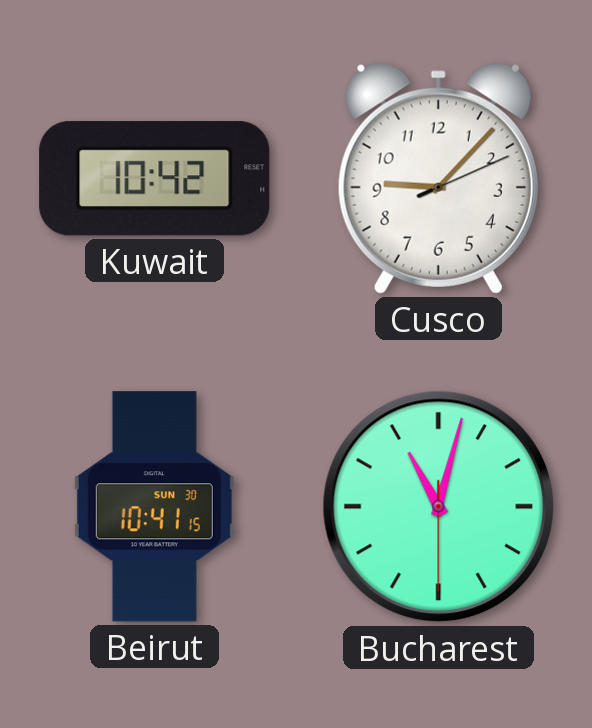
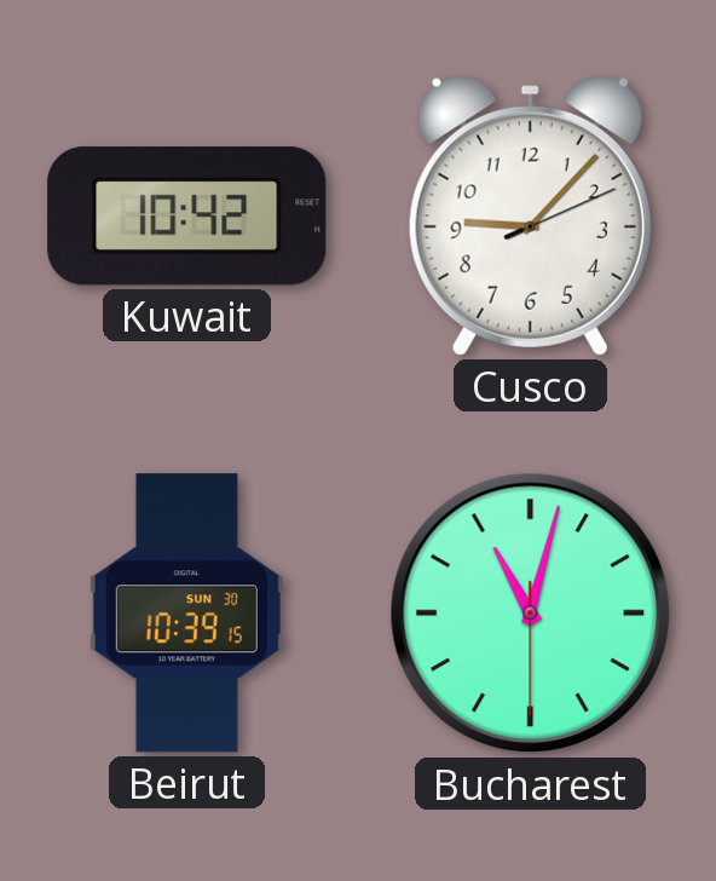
Beirut: 10:41 -> 10:39 (186, 614)
